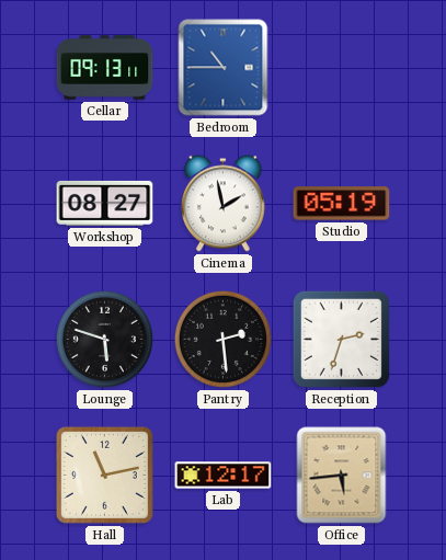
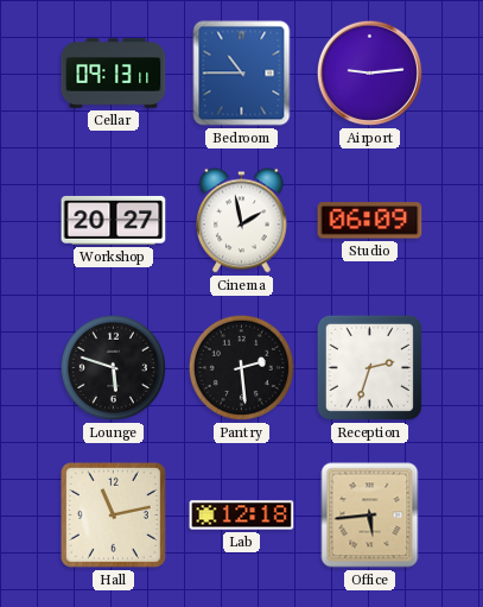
Airport: none -> 9:14 (369, 72)
Workshop: 08:27 -> 20:27 (114, 220)
Studio: 05:19 -> 06:09 (370, 221)
Lab: 12:17 -> 12:18 (242, 516)
